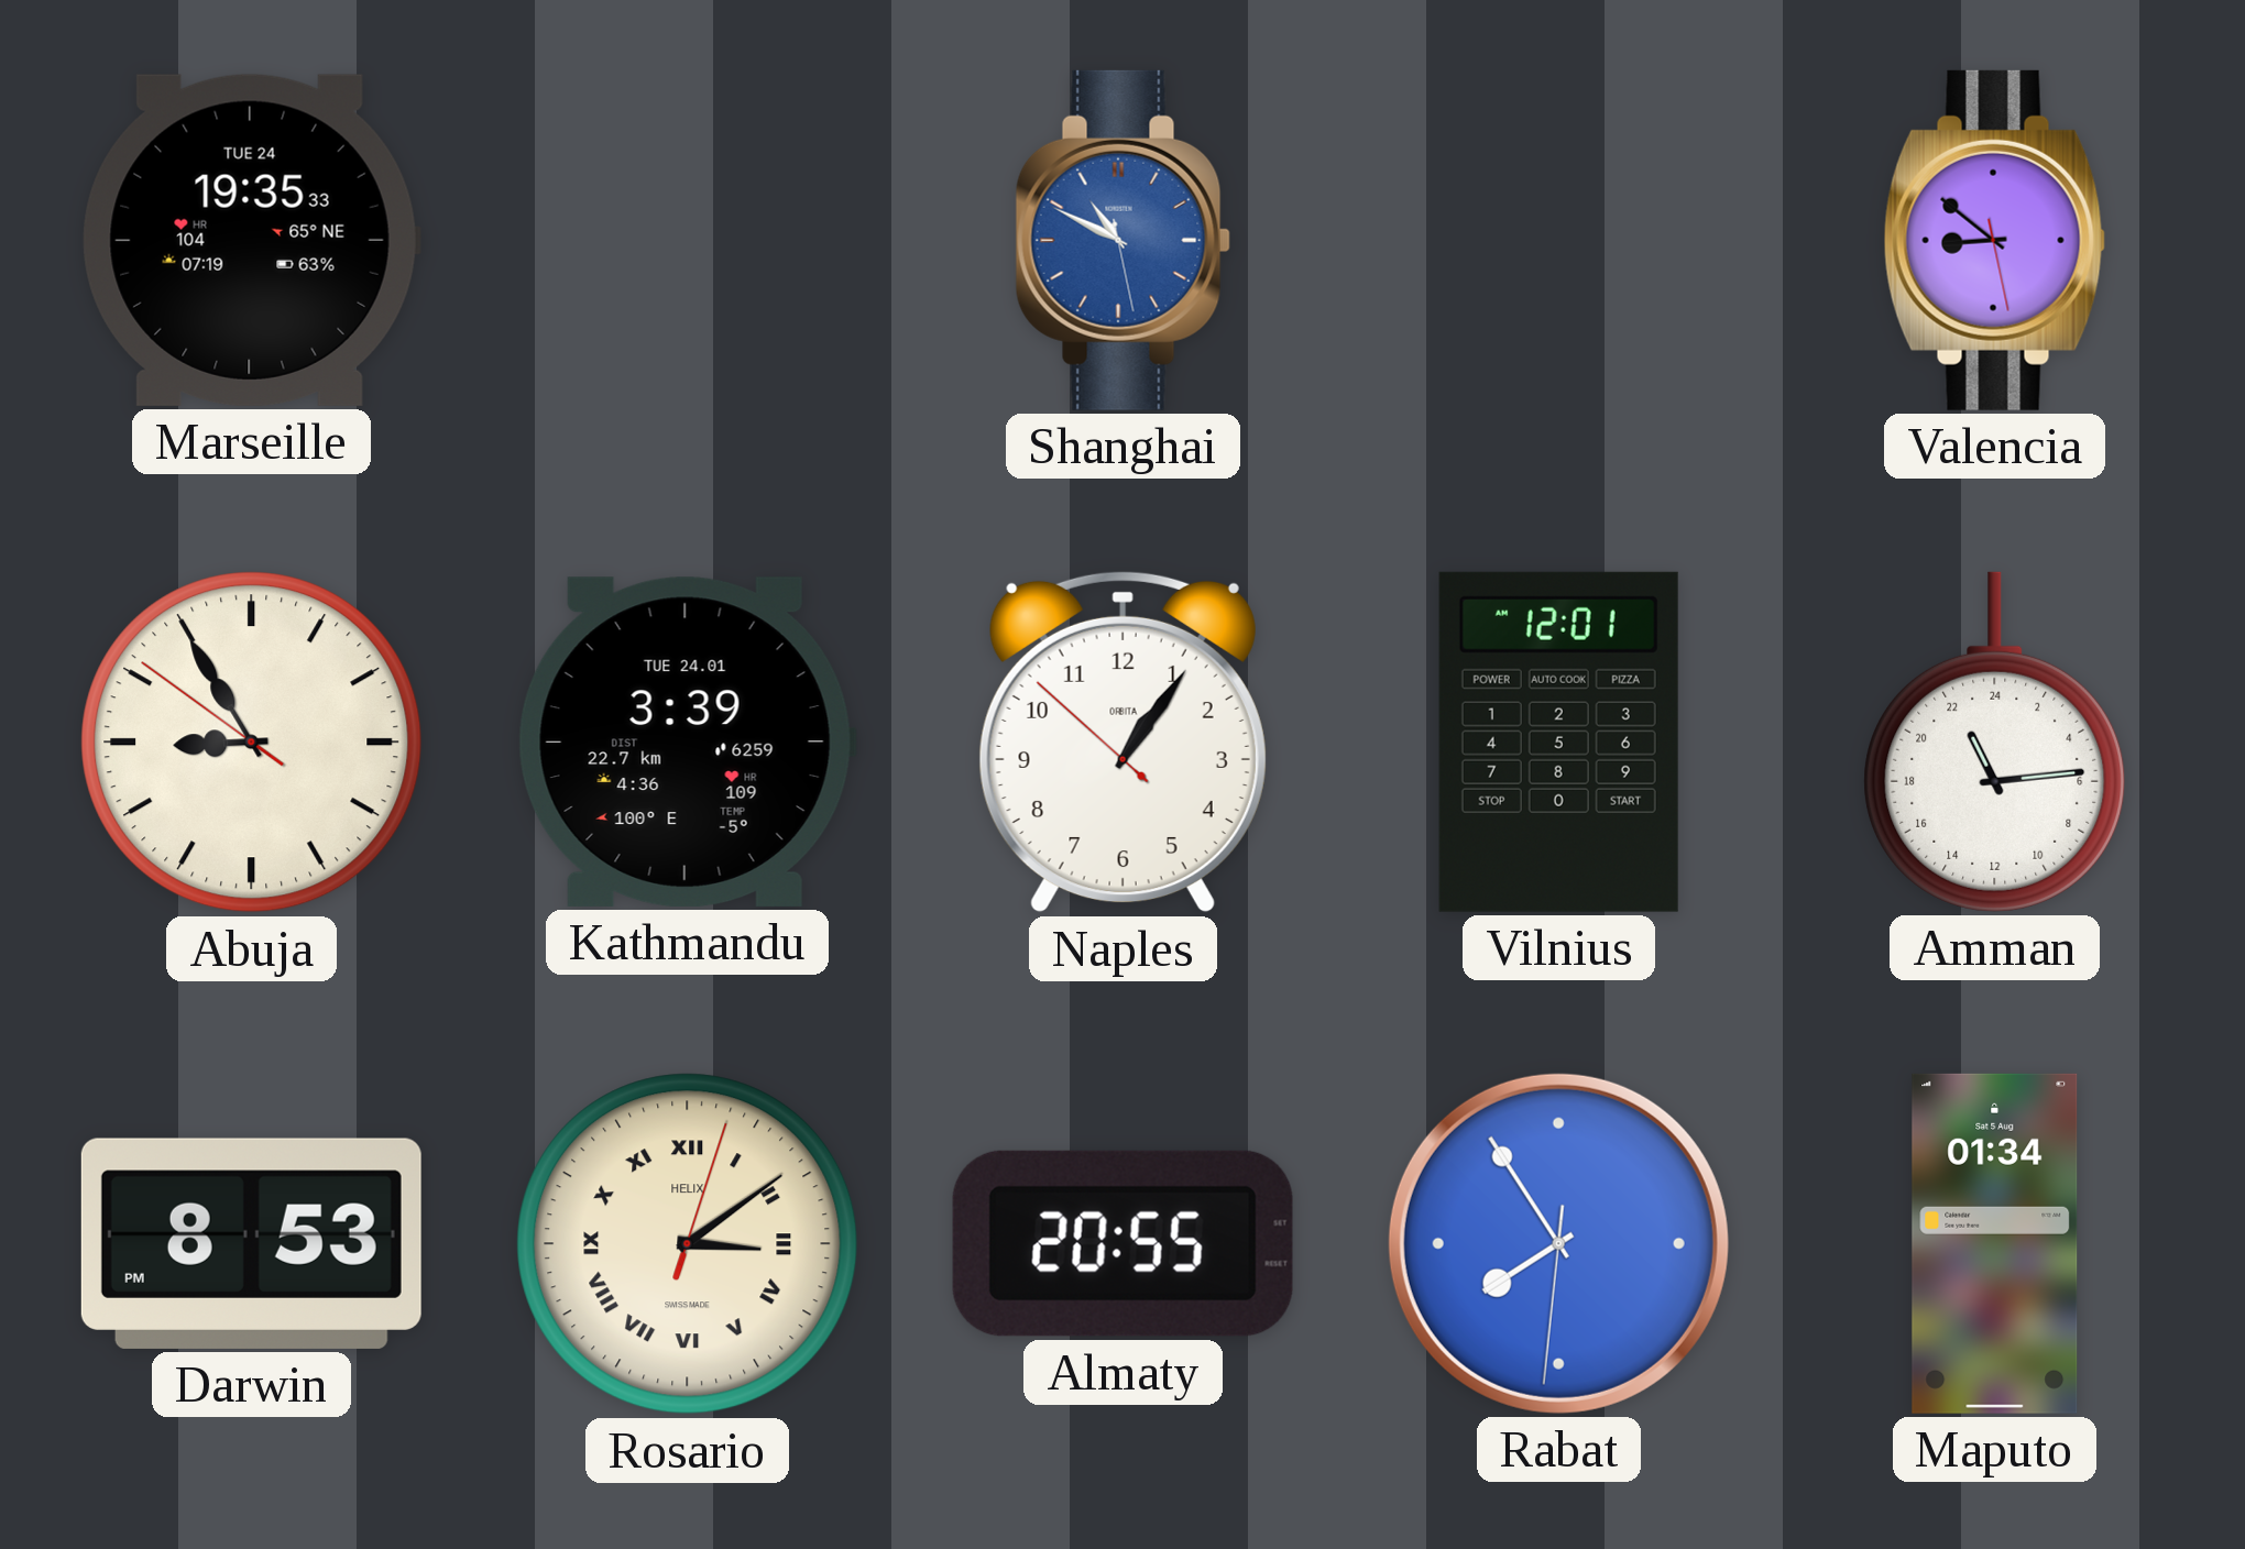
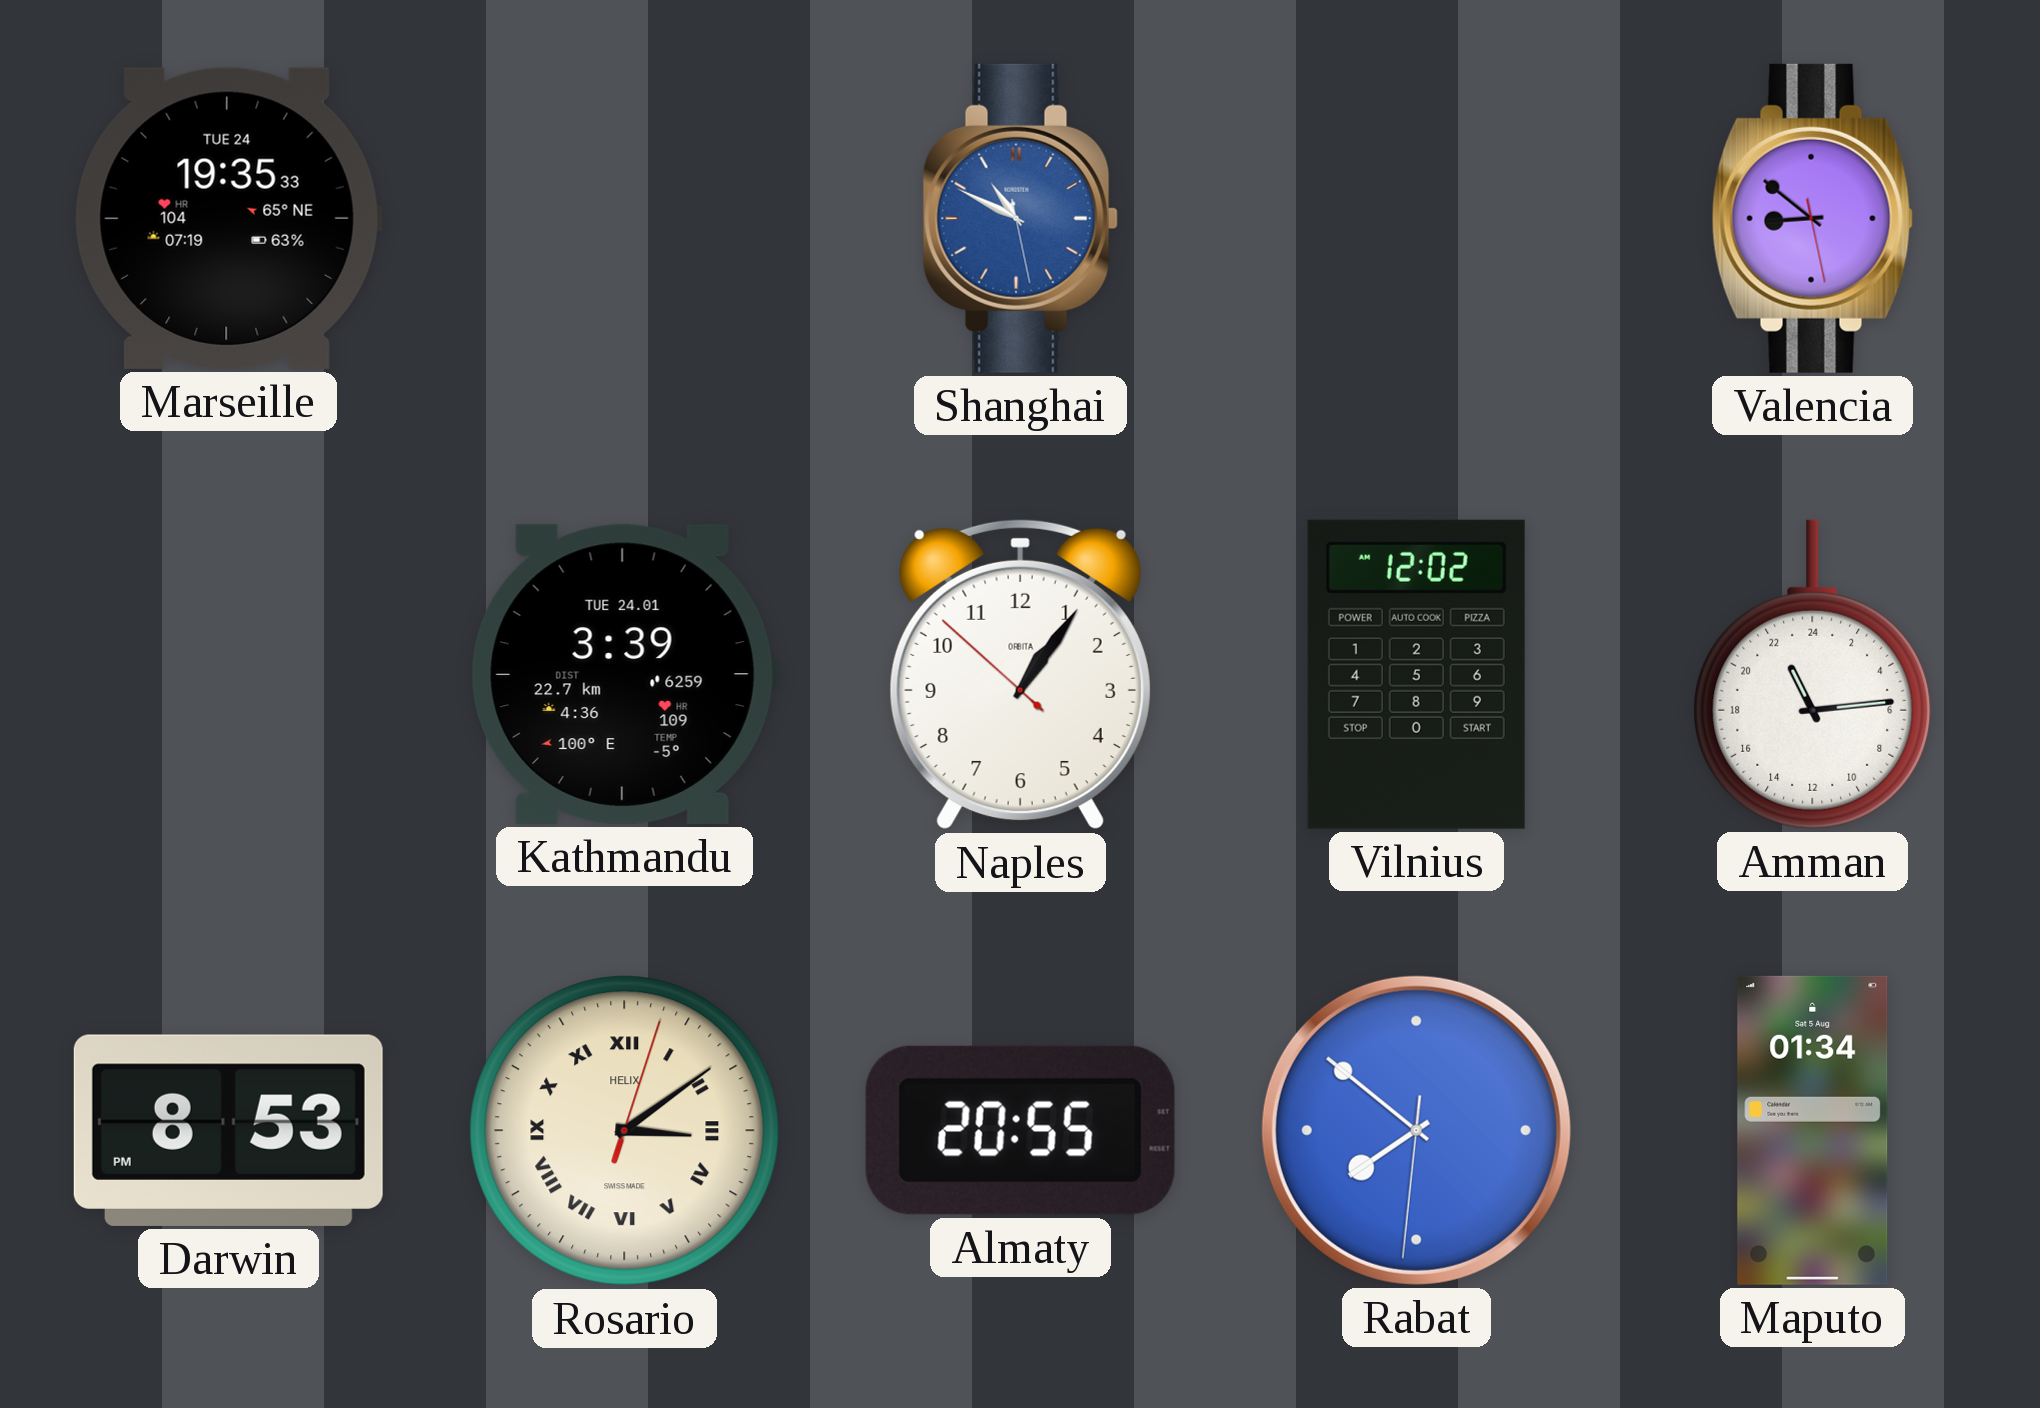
Abuja: 8:54 -> none (252, 743)
Vilnius: 12:01 -> 12:02 (1416, 674)
Rabat: 7:54 -> 7:51 (1416, 1130)
